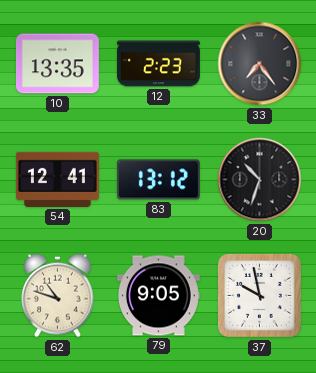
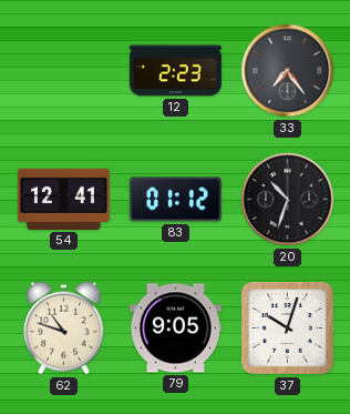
10: 13:35 -> none (57, 64)
83: 13:12 -> 01:12 (175, 200)
37: 9:58 -> 10:03 (287, 327)
